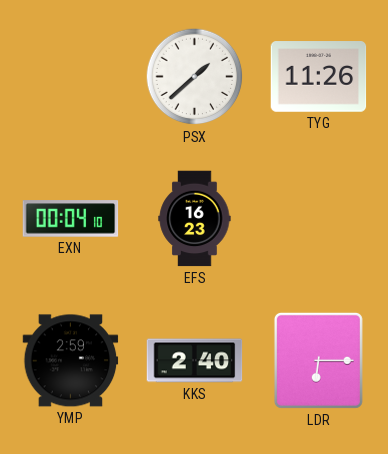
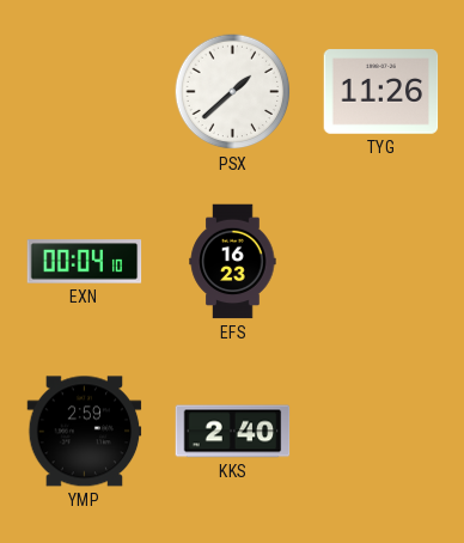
LDR: 6:15 -> none (318, 360)
